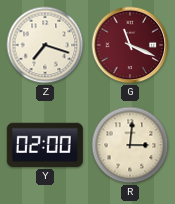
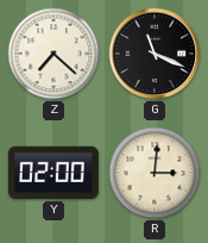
Z: 7:18 -> 7:22 (53, 54)
G dial: burgundy -> black (155, 54)
